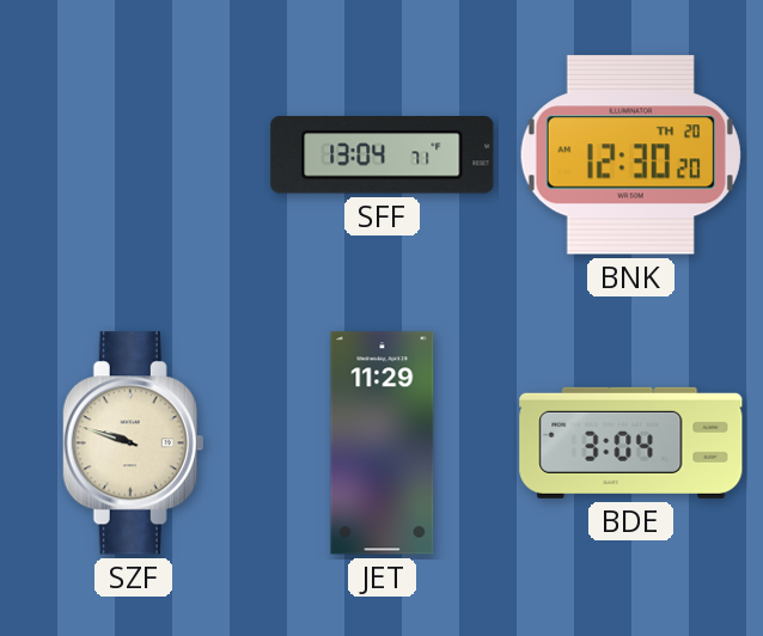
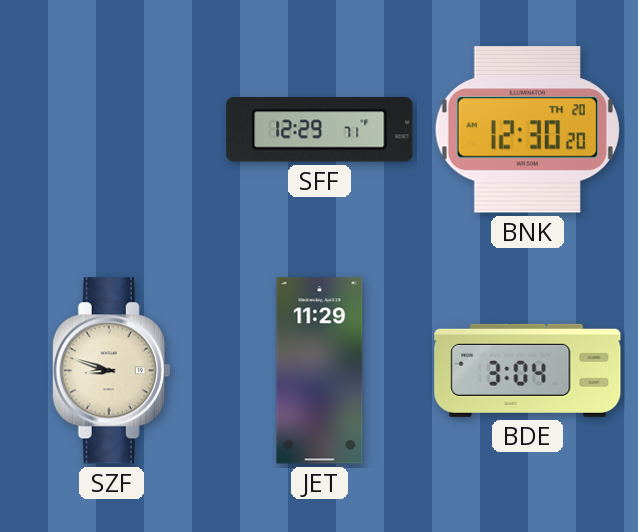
SFF: 13:04 -> 12:29 (320, 130)
SZF: 9:48 -> 8:48 (112, 371)
